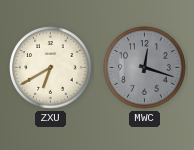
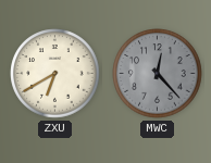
MWC: 12:18 -> 12:23 (158, 74)
